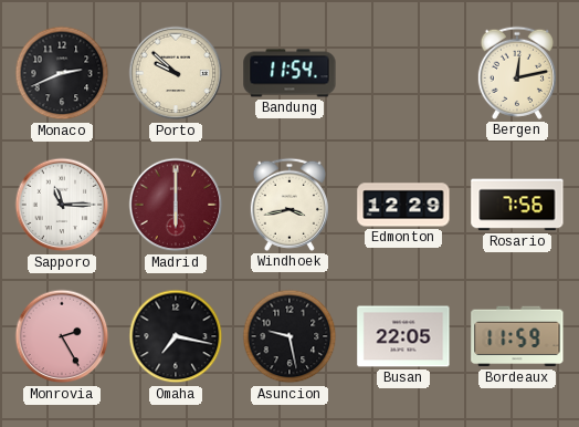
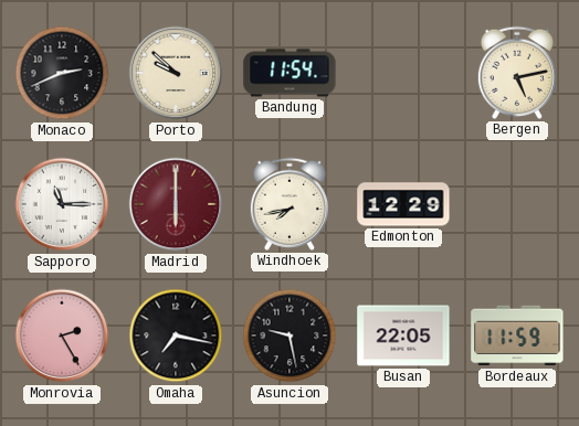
Bergen: 12:13 -> 5:13 (517, 73)
Windhoek: 3:43 -> 7:43 (289, 204)
Rosario: 7:56 -> none (517, 205)
